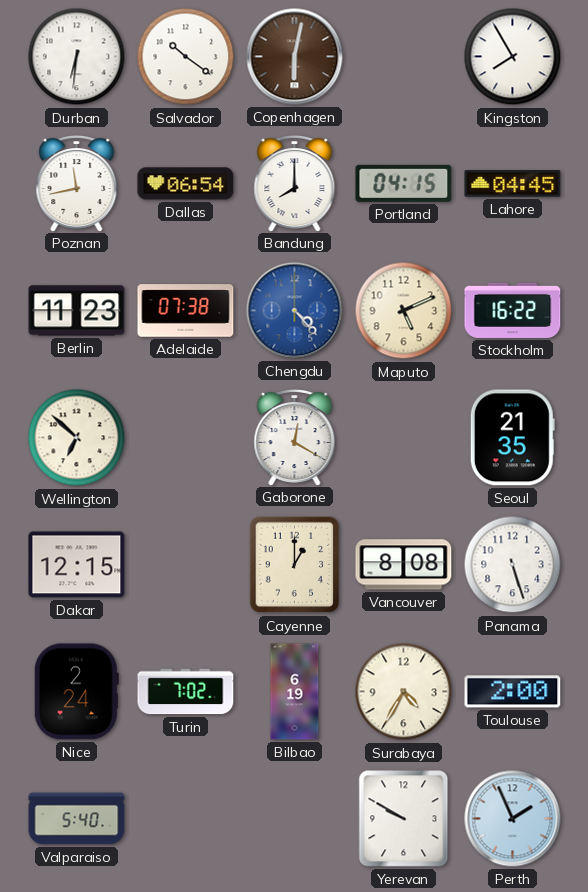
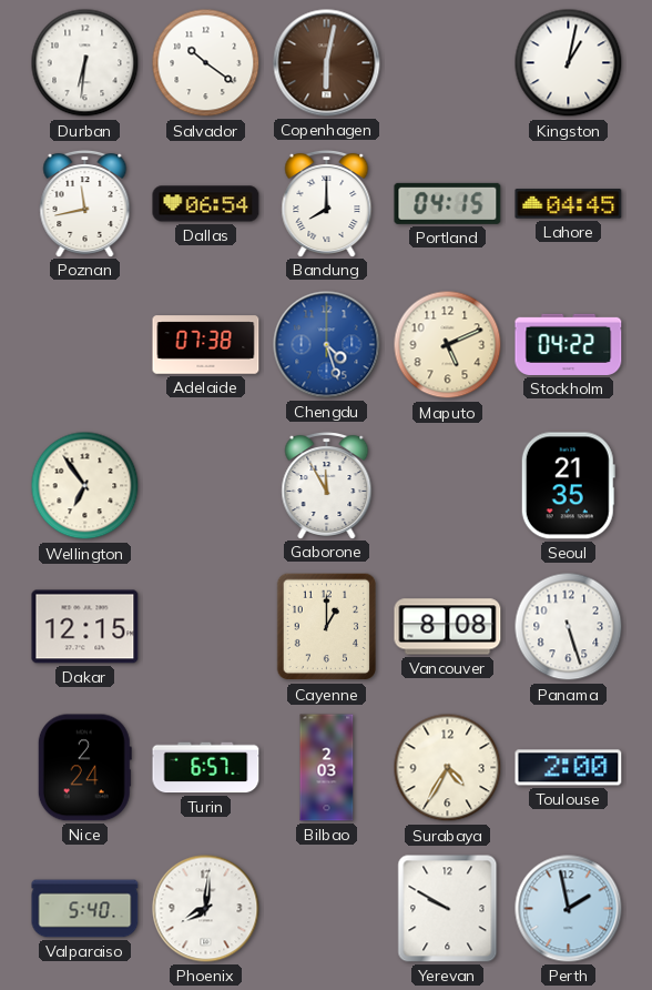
Kingston: 7:55 -> 1:02 (569, 63)
Berlin: 11:23 -> none (77, 311)
Chengdu: 4:23 -> 4:27 (327, 345)
Stockholm: 16:22 -> 04:22 (569, 344)
Wellington: 6:52 -> 6:54 (85, 486)
Gaborone: 12:20 -> 11:55 (327, 485)
Turin: 7:02 -> 6:57 (206, 768)
Bilbao: 6:19 -> 2:03 (327, 768)
Phoenix: none -> 8:01 (206, 909)
Perth: 1:56 -> 1:58 (569, 909)
